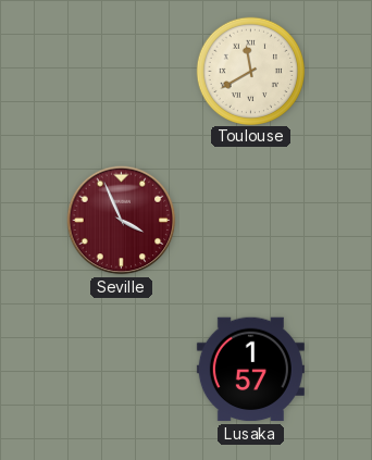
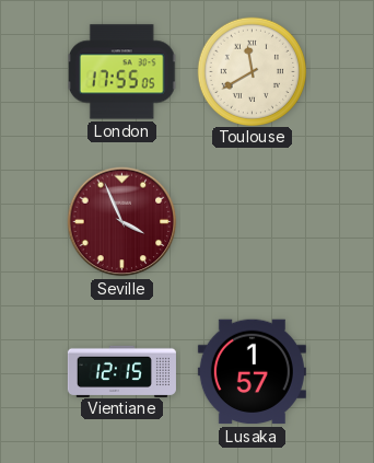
London: none -> 17:55 (121, 72)
Vientiane: none -> 12:15 (121, 371)
